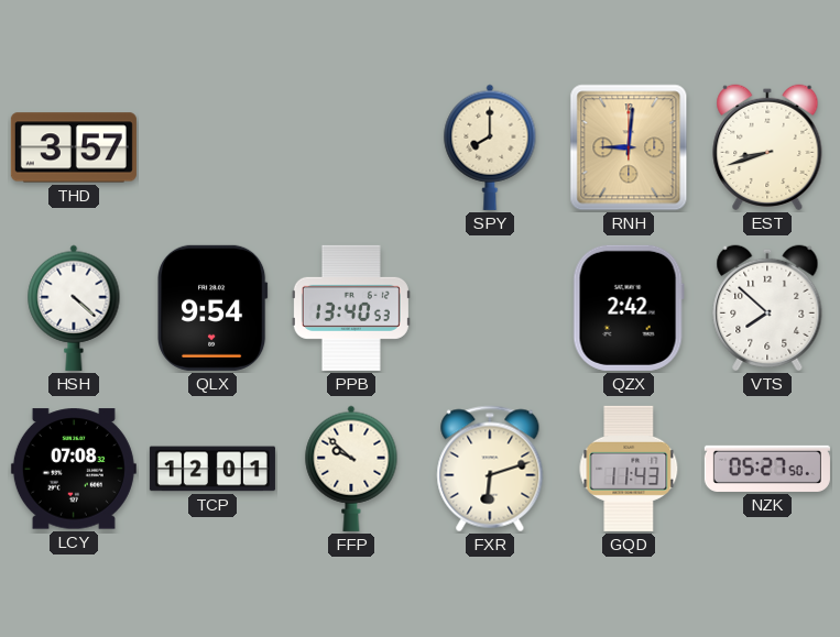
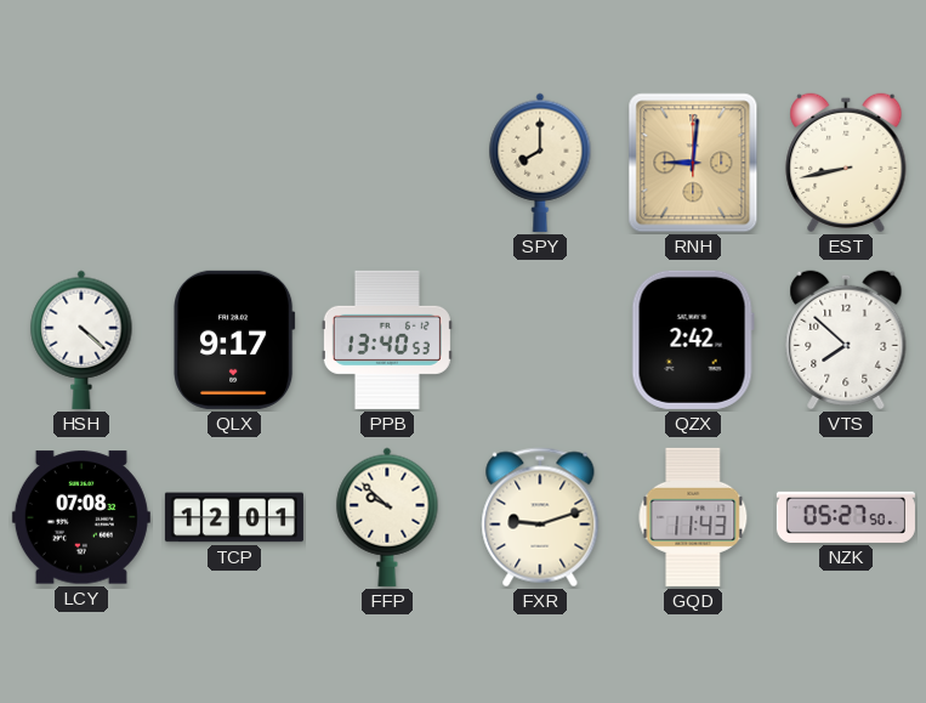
THD: 3:57 -> none (74, 147)
EST: 8:42 -> 8:43 (846, 163)
QLX: 9:54 -> 9:17 (235, 340)
FXR: 6:12 -> 9:12 (540, 517)
